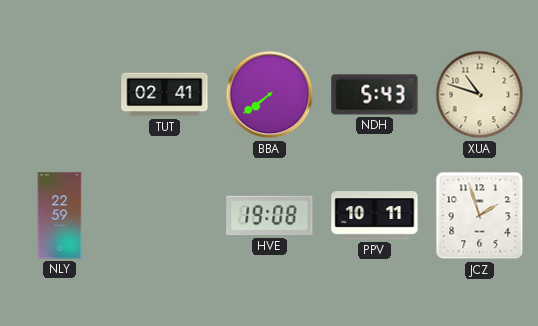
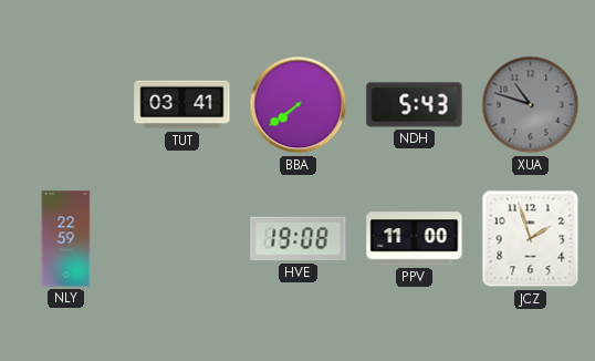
TUT: 02:41 -> 03:41 (182, 105)
XUA dial: cream -> grey (531, 105)
PPV: 10:11 -> 11:00 (415, 239)
